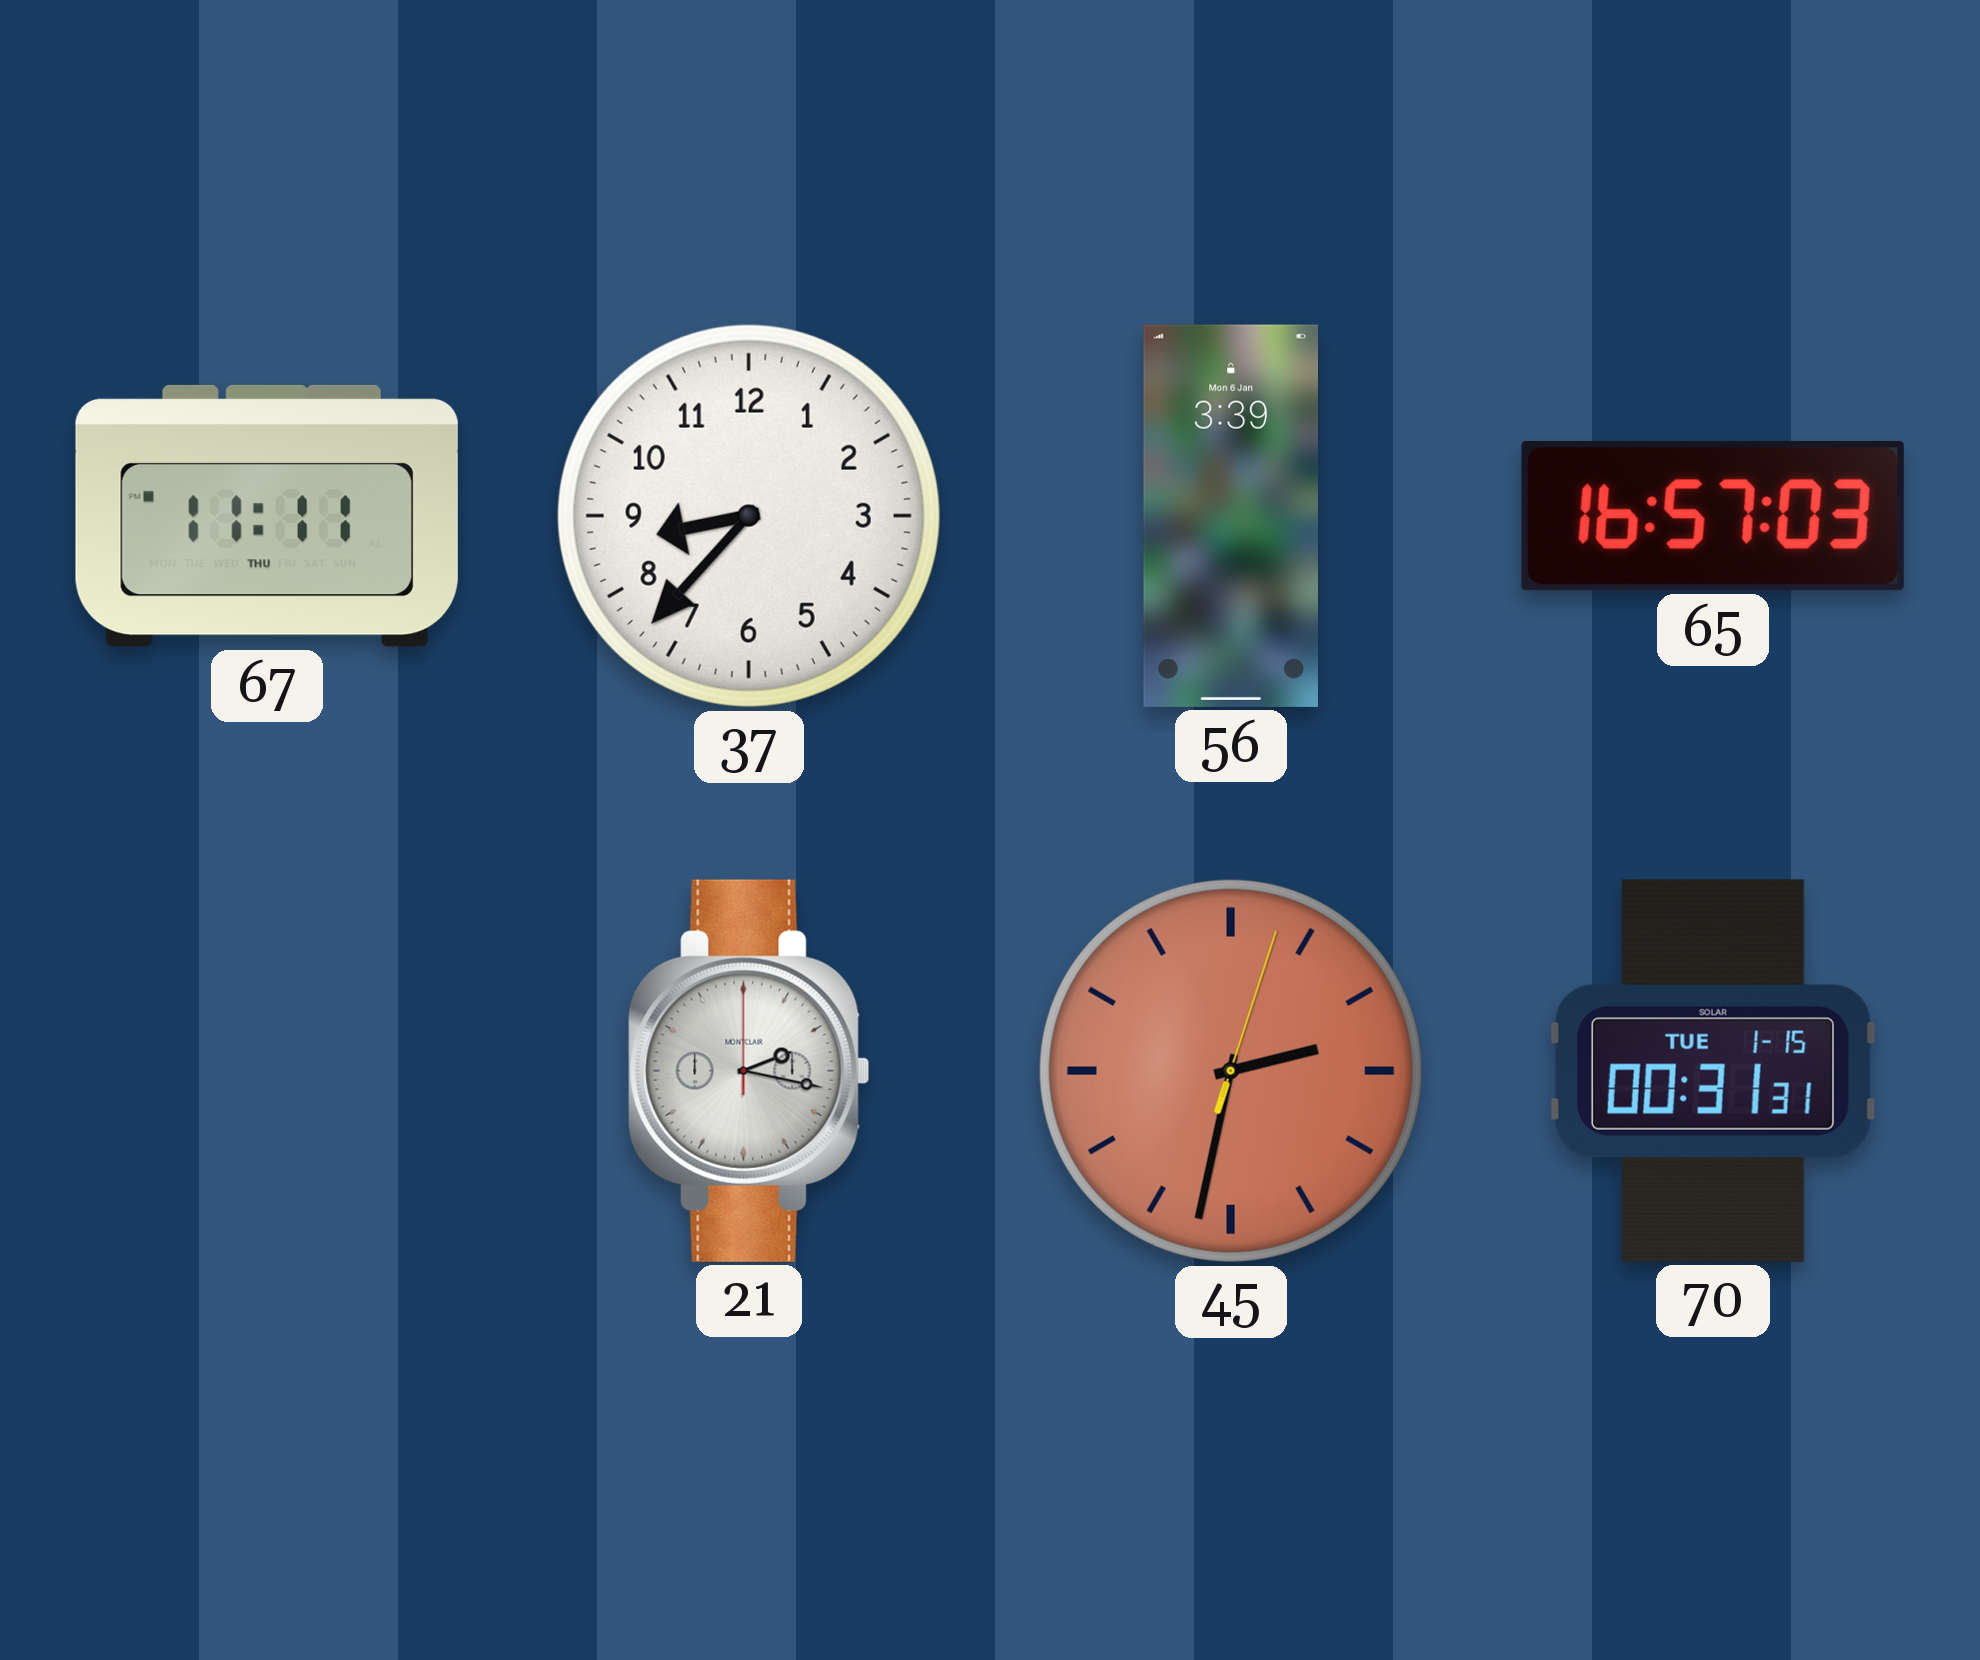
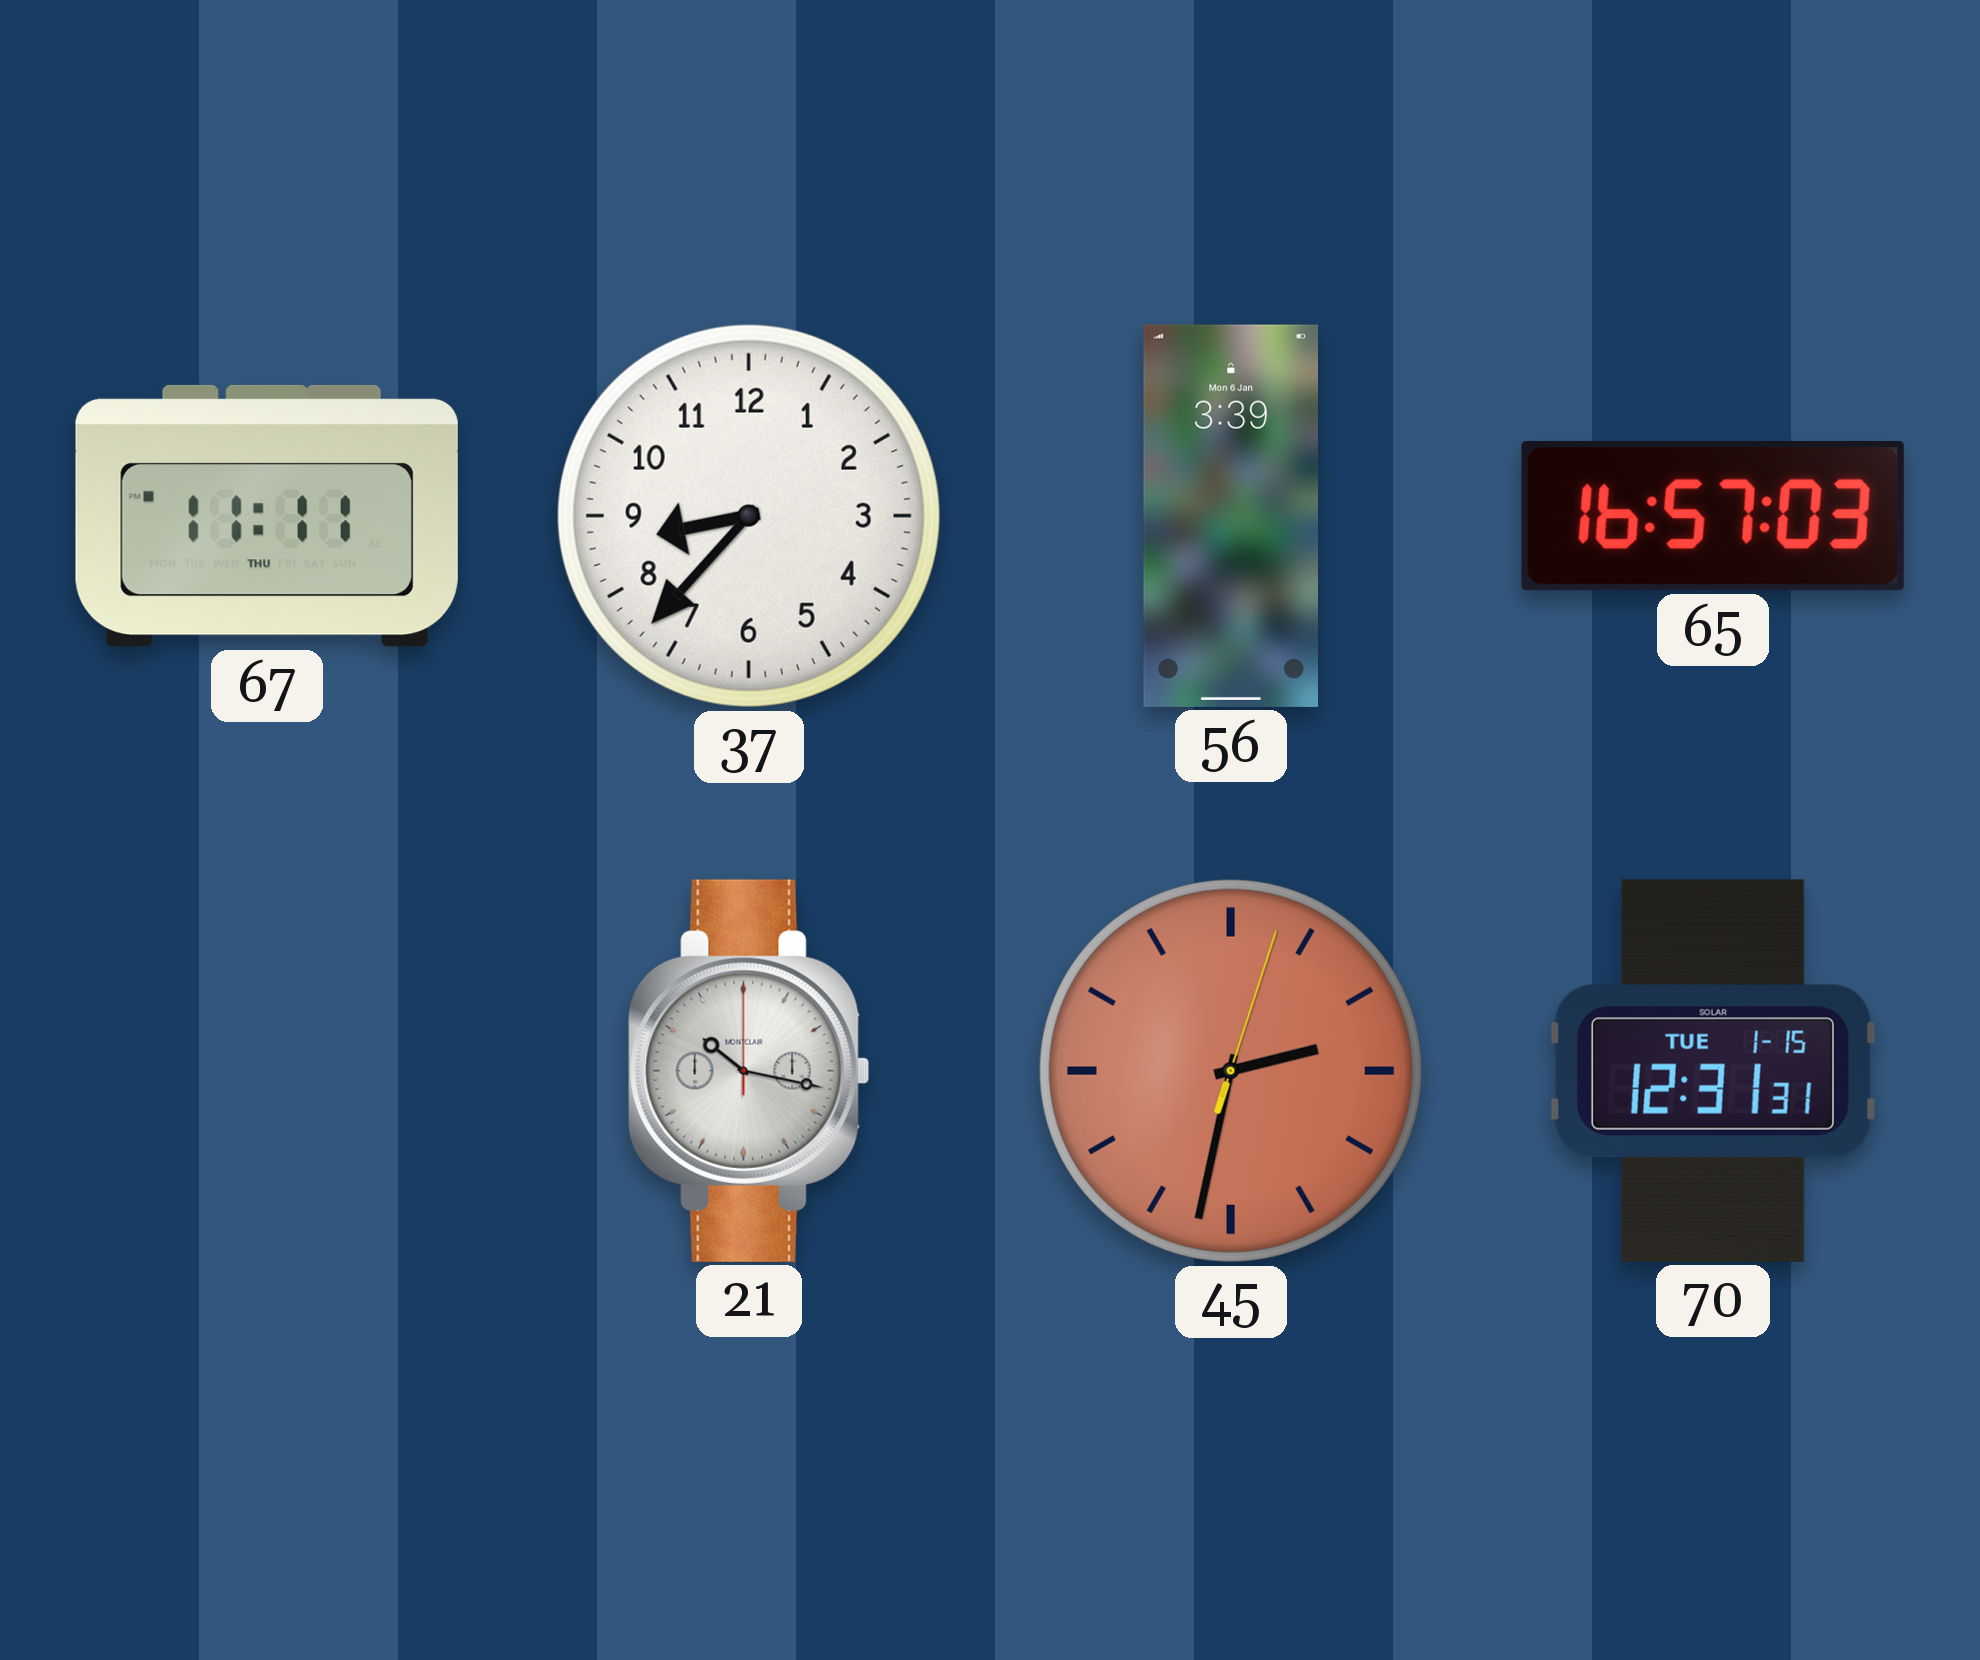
21: 2:17 -> 10:17 (749, 1071)
70: 00:31 -> 12:31 (1713, 1071)
